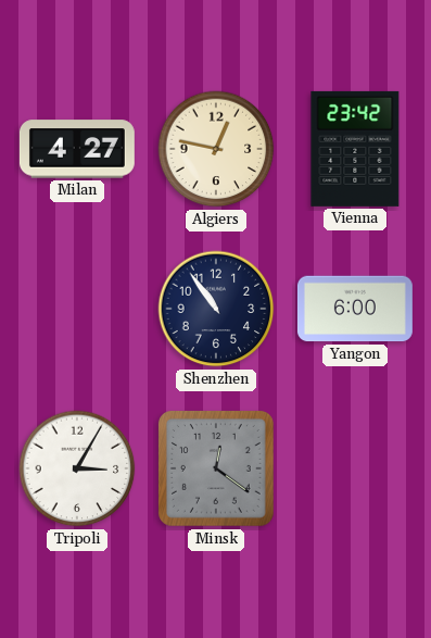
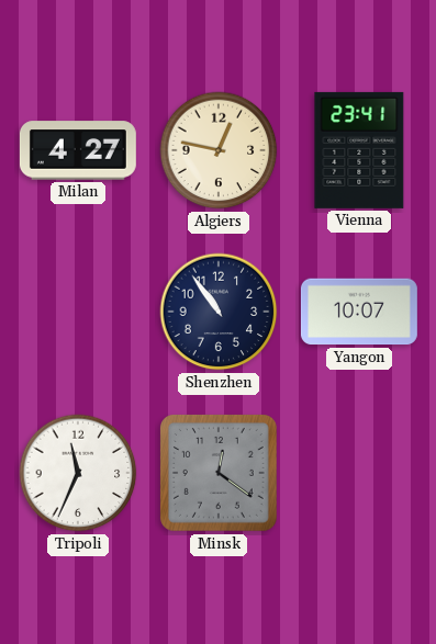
Vienna: 23:42 -> 23:41 (359, 150)
Yangon: 6:00 -> 10:07 (359, 312)
Tripoli: 3:05 -> 11:34 (78, 473)
